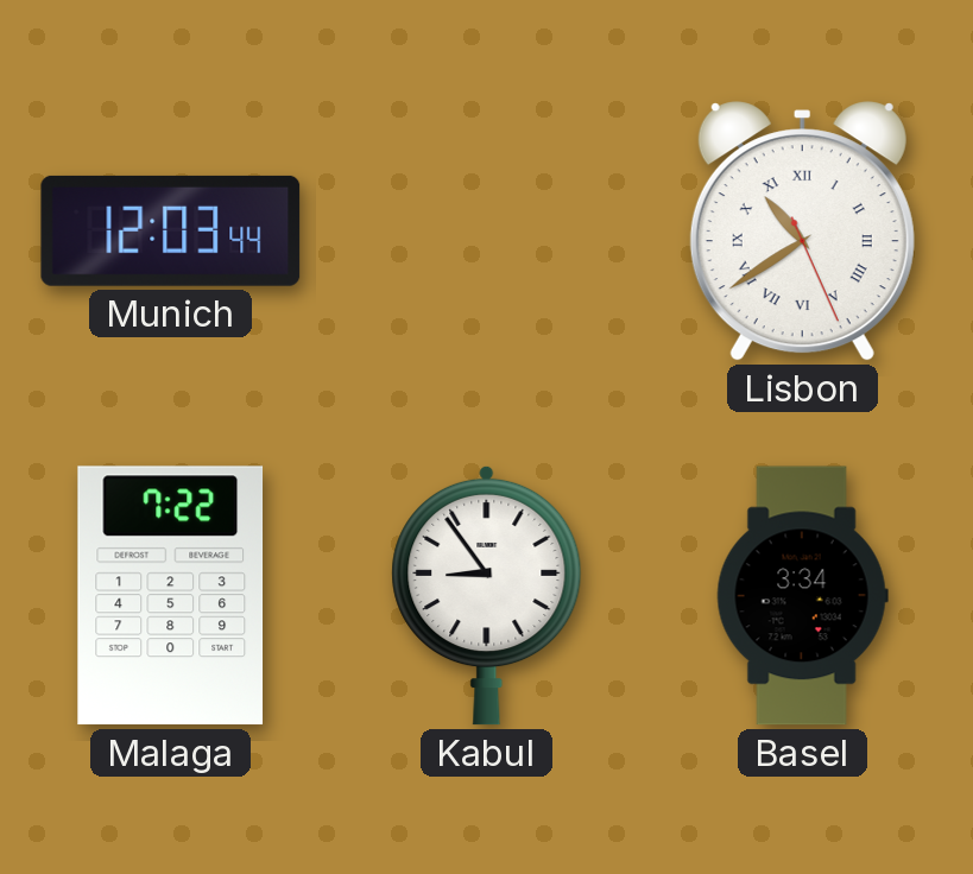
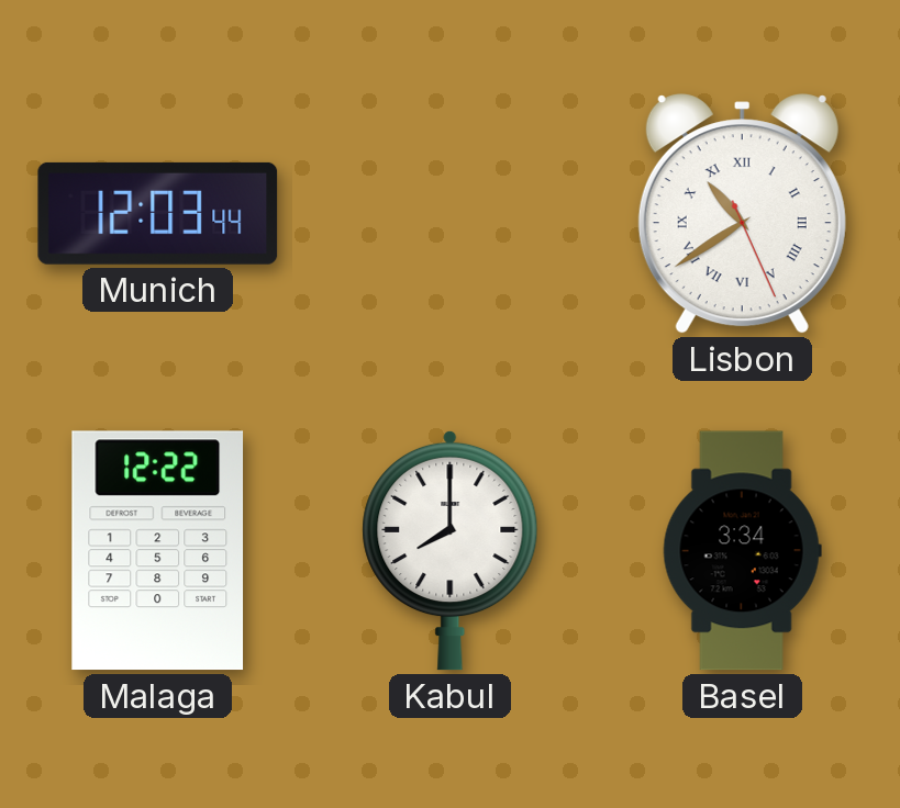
Malaga: 7:22 -> 12:22 (158, 551)
Kabul: 8:54 -> 8:00 (451, 550)
